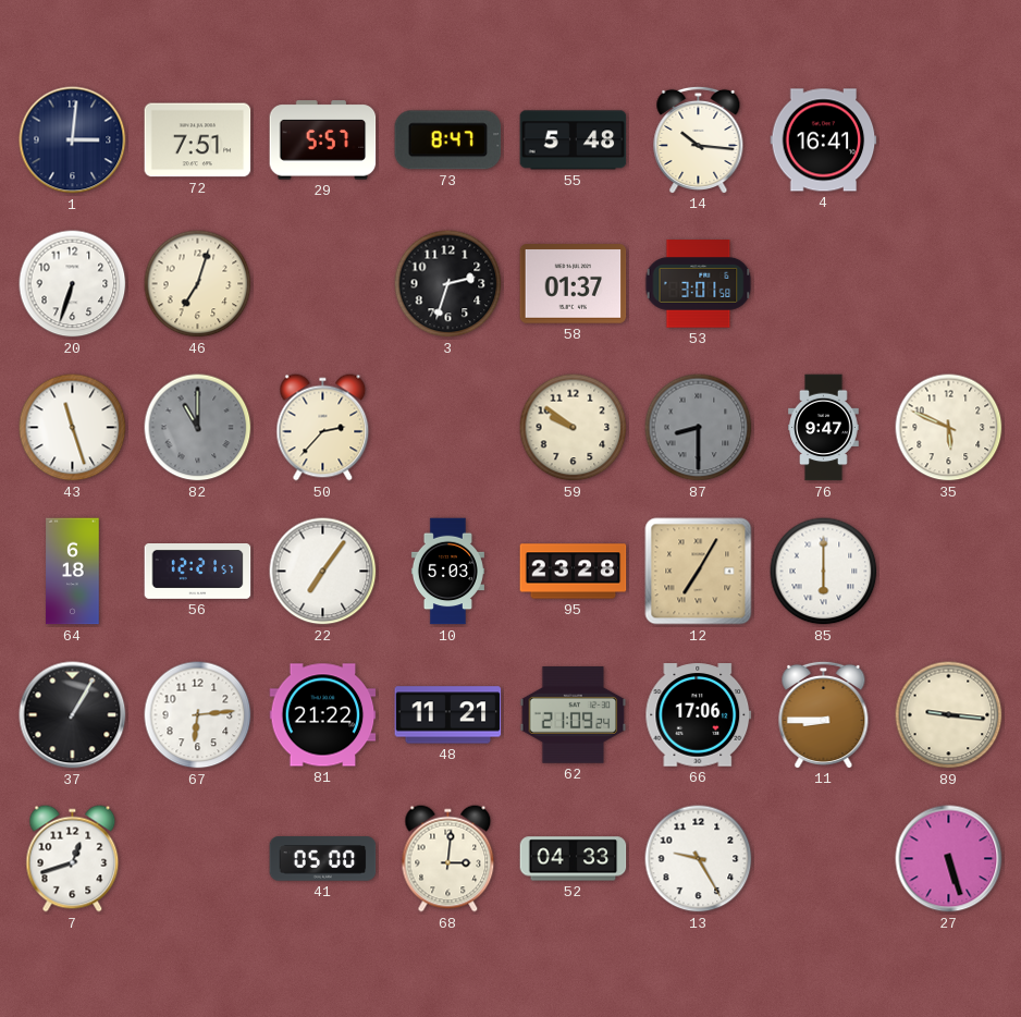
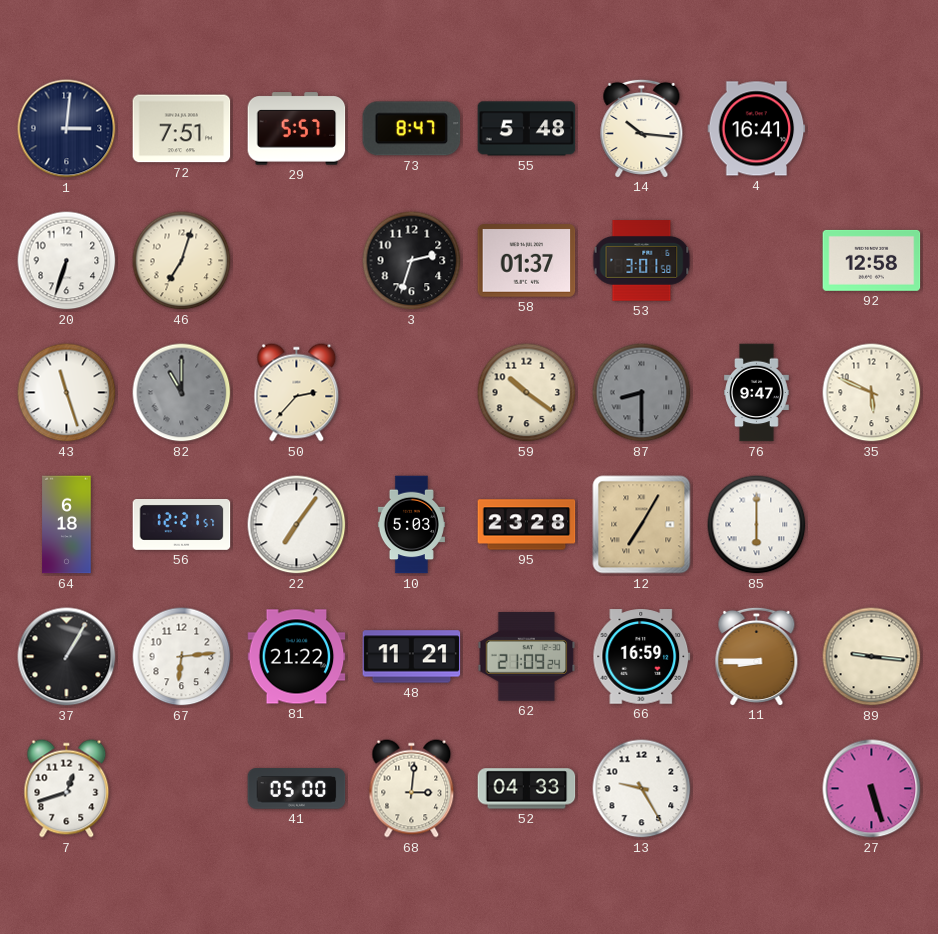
92: none -> 12:58 (872, 260)
59: 9:51 -> 10:21 (527, 393)
66: 17:06 -> 16:59 (642, 657)
